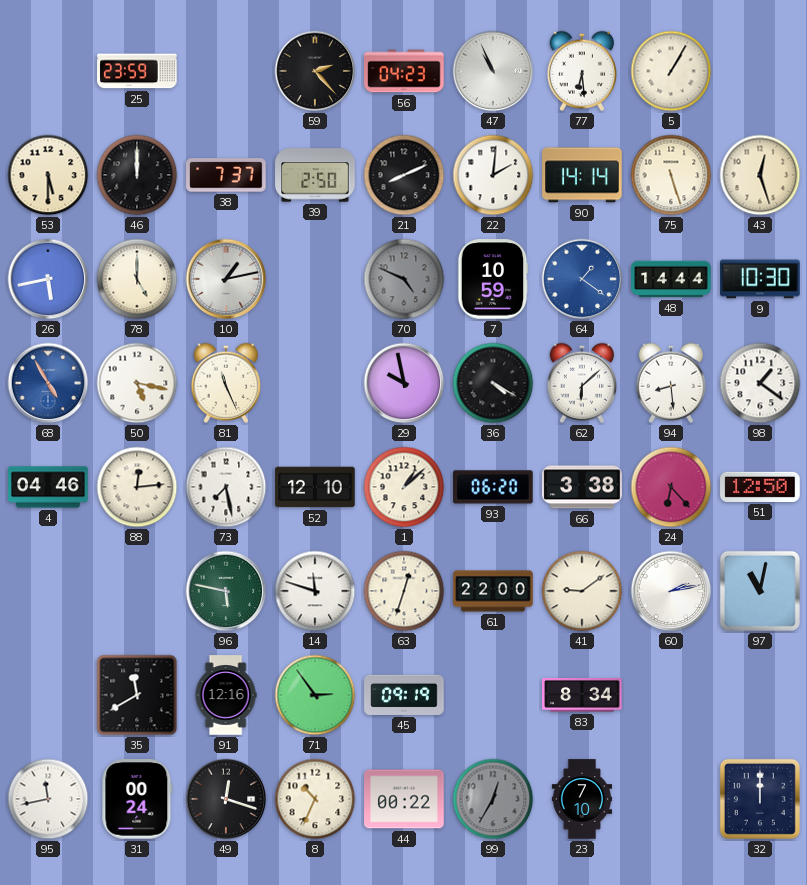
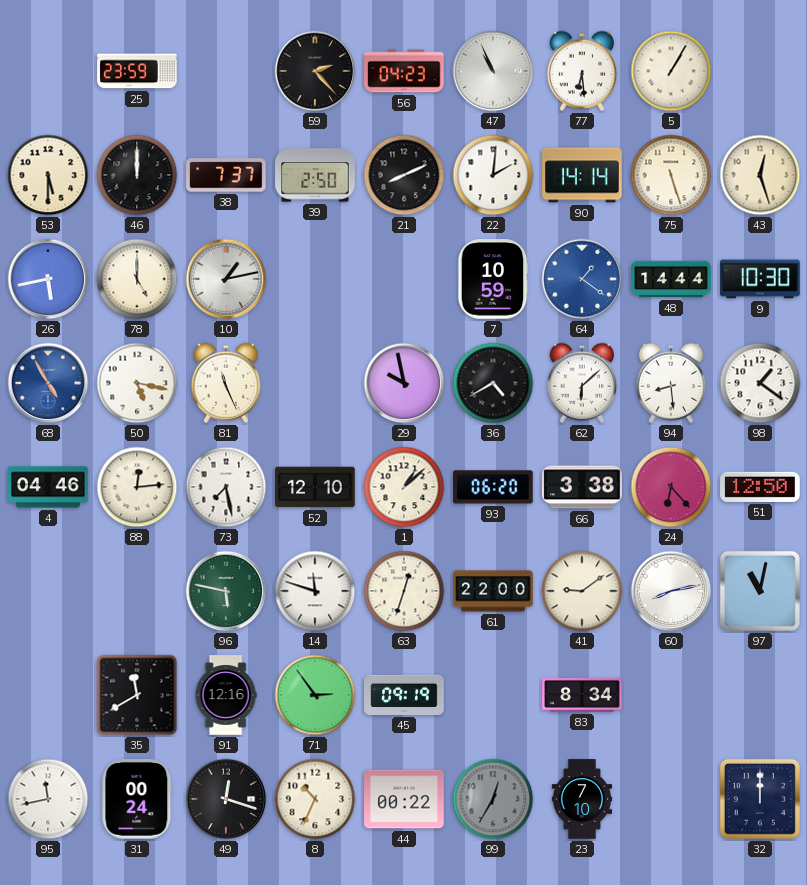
70: 4:49 -> none (404, 279)
36: 4:20 -> 4:40 (493, 383)
60: 2:13 -> 8:13 (671, 591)
